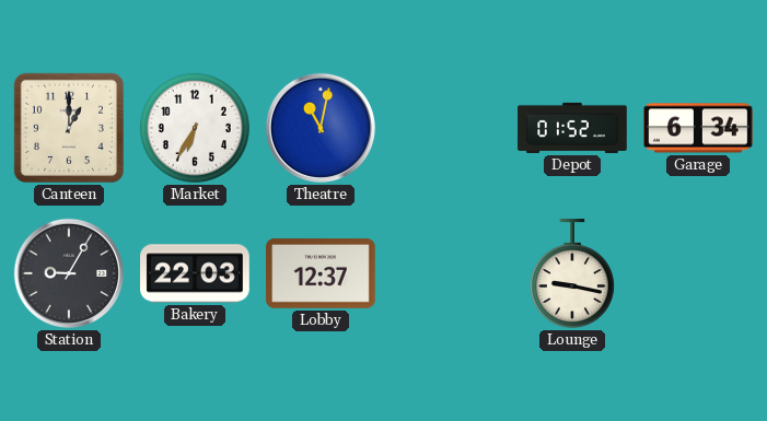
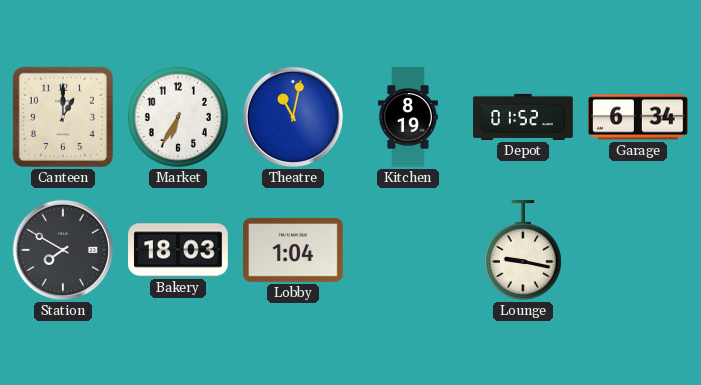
Kitchen: none -> 8:19 (408, 117)
Station: 9:05 -> 7:50 (63, 250)
Bakery: 22:03 -> 18:03 (178, 250)
Lobby: 12:37 -> 1:04 (293, 251)
